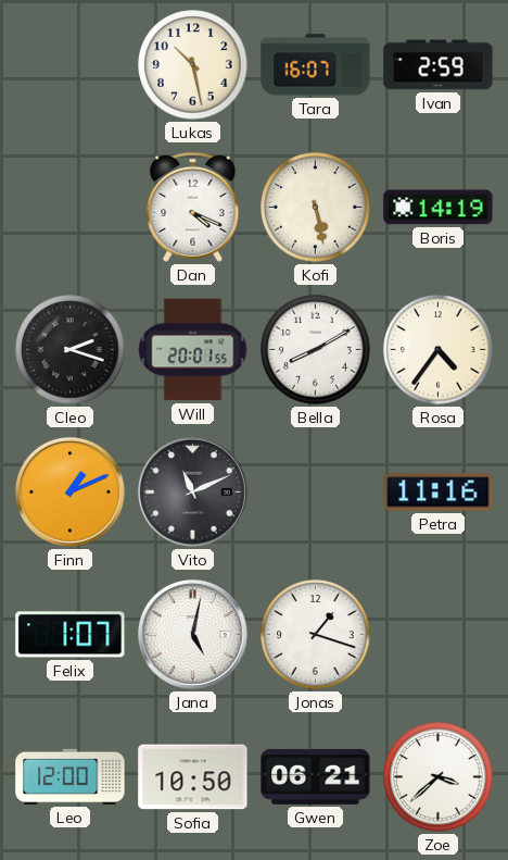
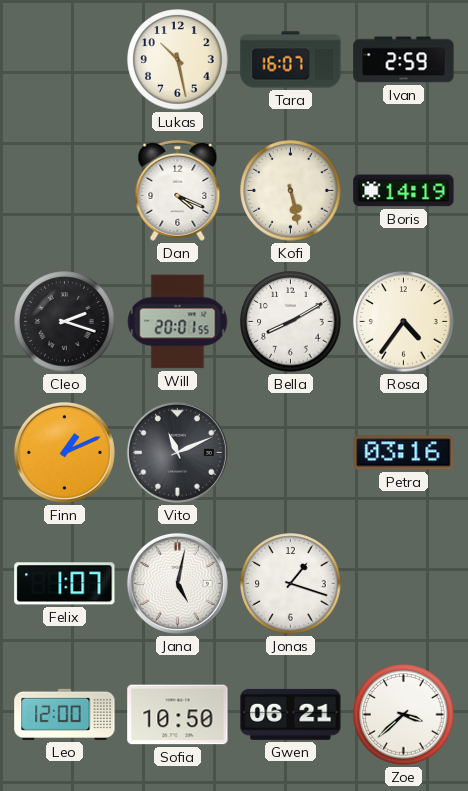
Petra: 11:16 -> 03:16 (404, 453)
